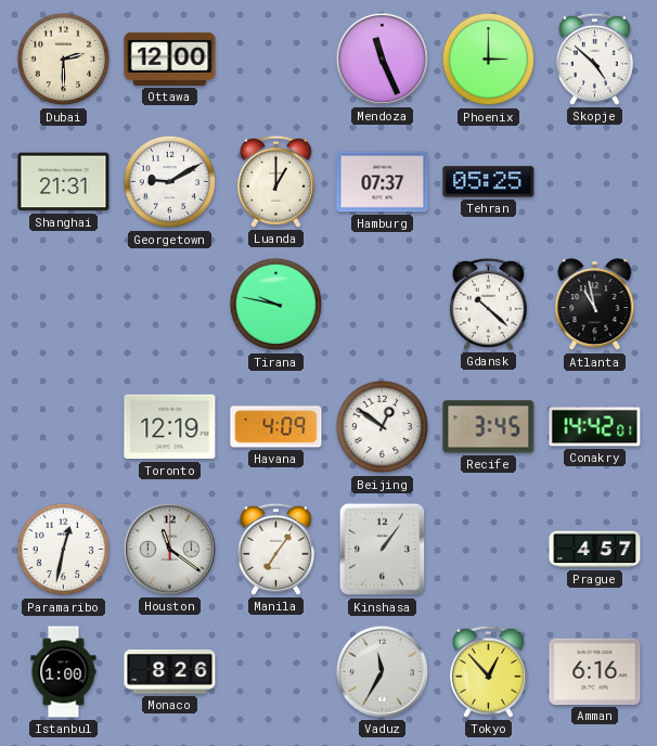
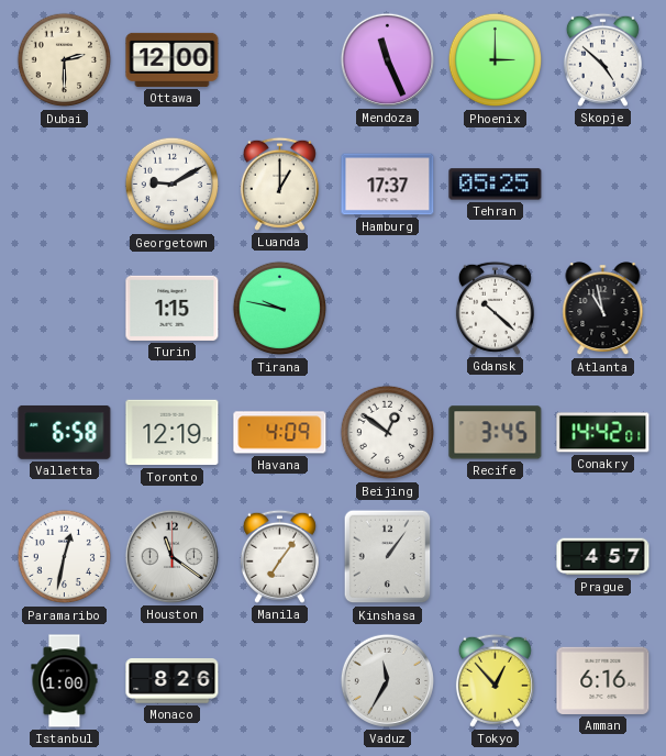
Shanghai: 21:31 -> none (64, 182)
Hamburg: 07:37 -> 17:37 (388, 185)
Turin: none -> 1:15 (173, 308)
Valletta: none -> 6:58 (65, 432)
